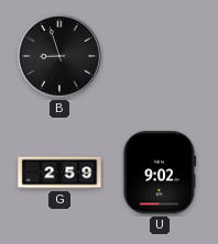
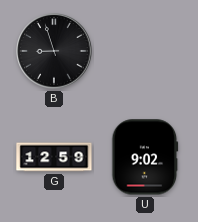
G: 2:59 -> 12:59 (54, 157)
